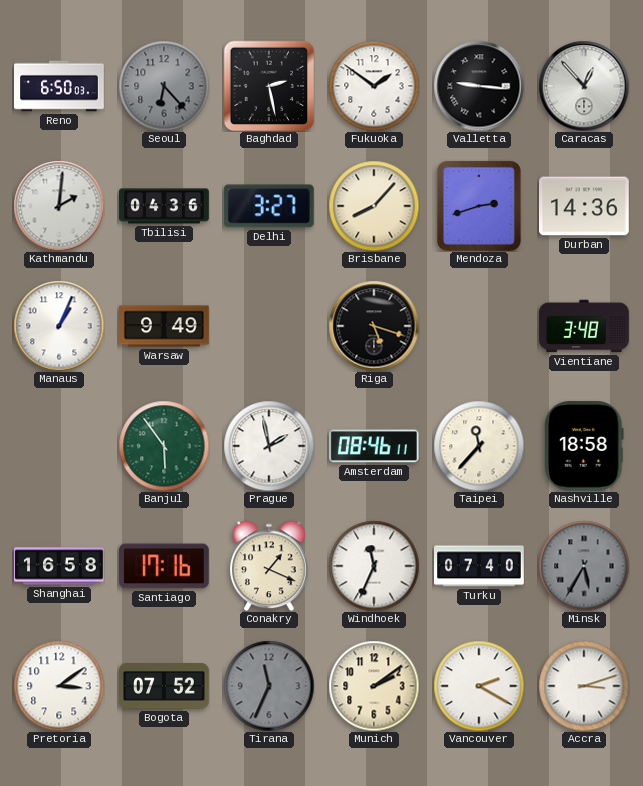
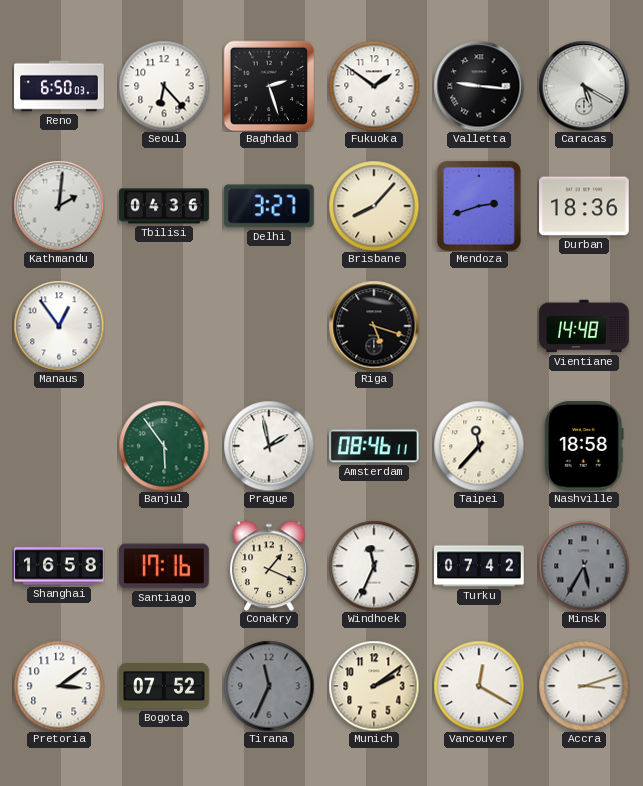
Seoul dial: grey -> white (164, 86)
Baghdad: 2:28 -> 2:27 (269, 86)
Caracas: 12:53 -> 5:20 (584, 86)
Durban: 14:36 -> 18:36 (585, 206)
Manaus: 1:04 -> 12:54 (59, 326)
Warsaw: 9:49 -> none (164, 326)
Vientiane: 3:48 -> 14:48 (584, 326)
Turku: 07:40 -> 07:42 (479, 566)
Vancouver: 2:20 -> 12:20 (479, 686)
